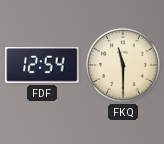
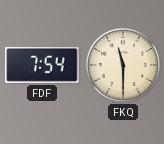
FDF: 12:54 -> 7:54 (42, 65)
